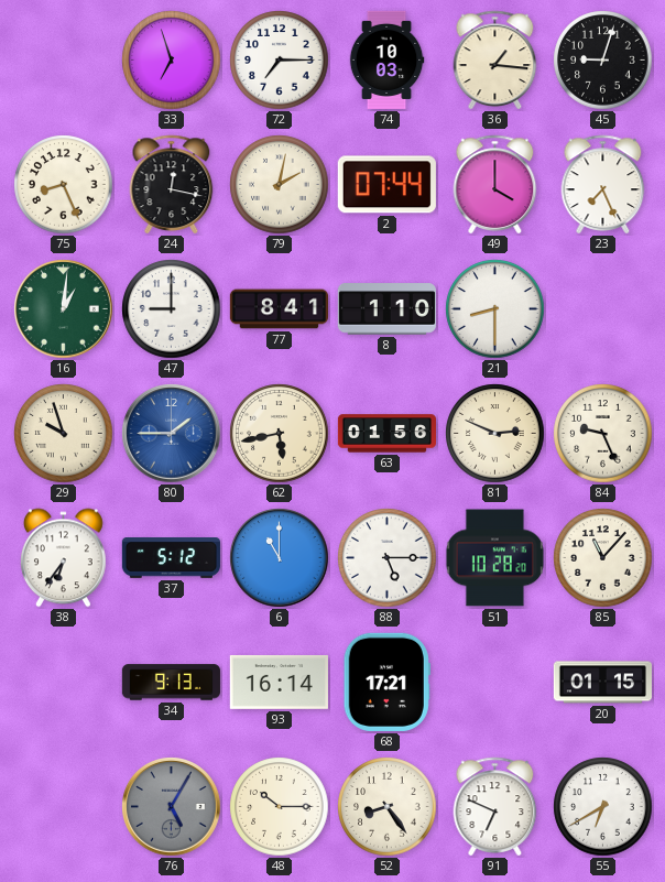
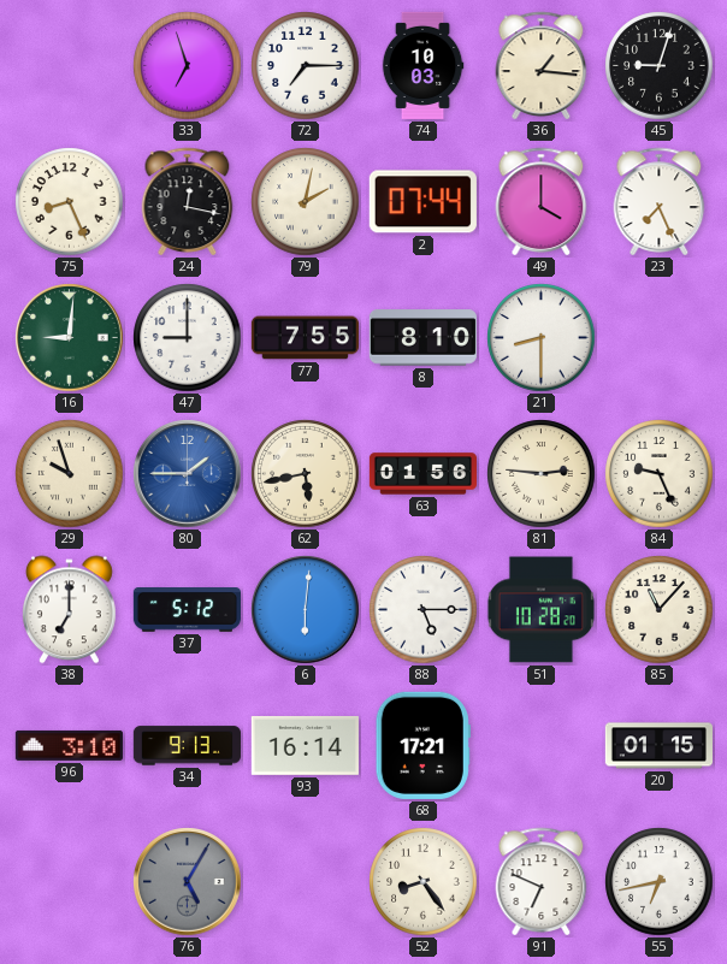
16: 1:01 -> 9:01 (70, 338)
77: 8:41 -> 7:55 (305, 338)
8: 1:10 -> 8:10 (422, 338)
81: 2:49 -> 2:46 (542, 474)
38: 6:36 -> 7:00 (69, 610)
6: 11:00 -> 6:01 (306, 610)
96: none -> 3:10 (69, 745)
48: 10:15 -> none (280, 807)
55: 6:40 -> 6:43 (660, 882)
